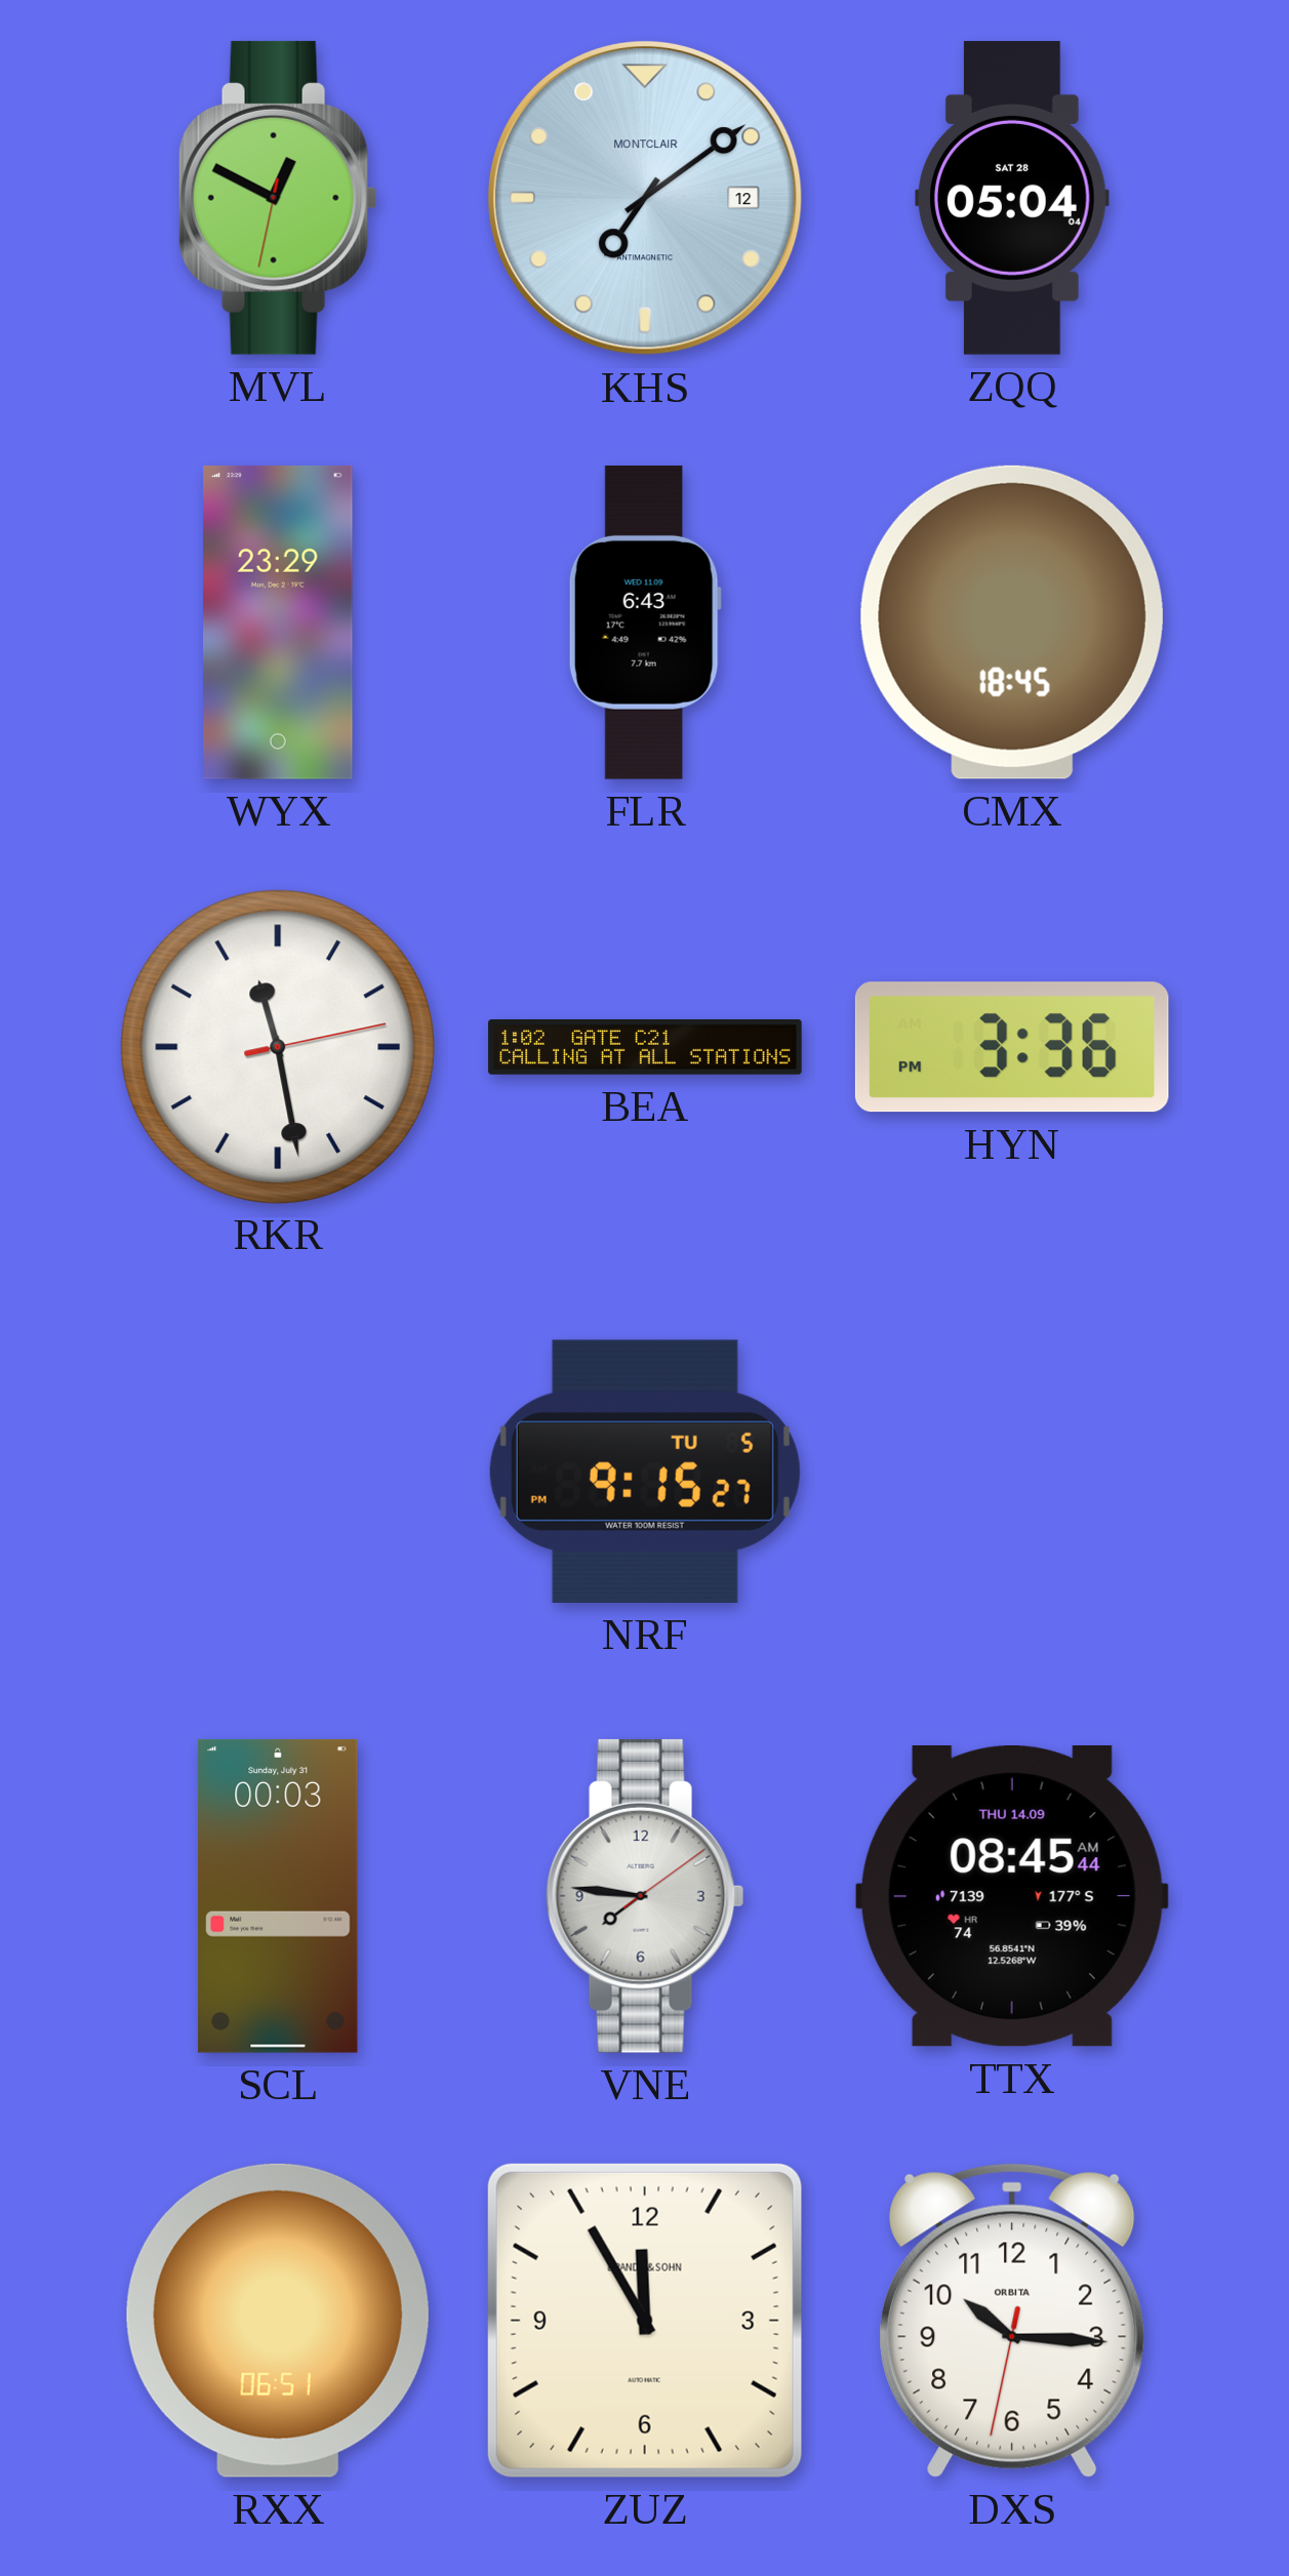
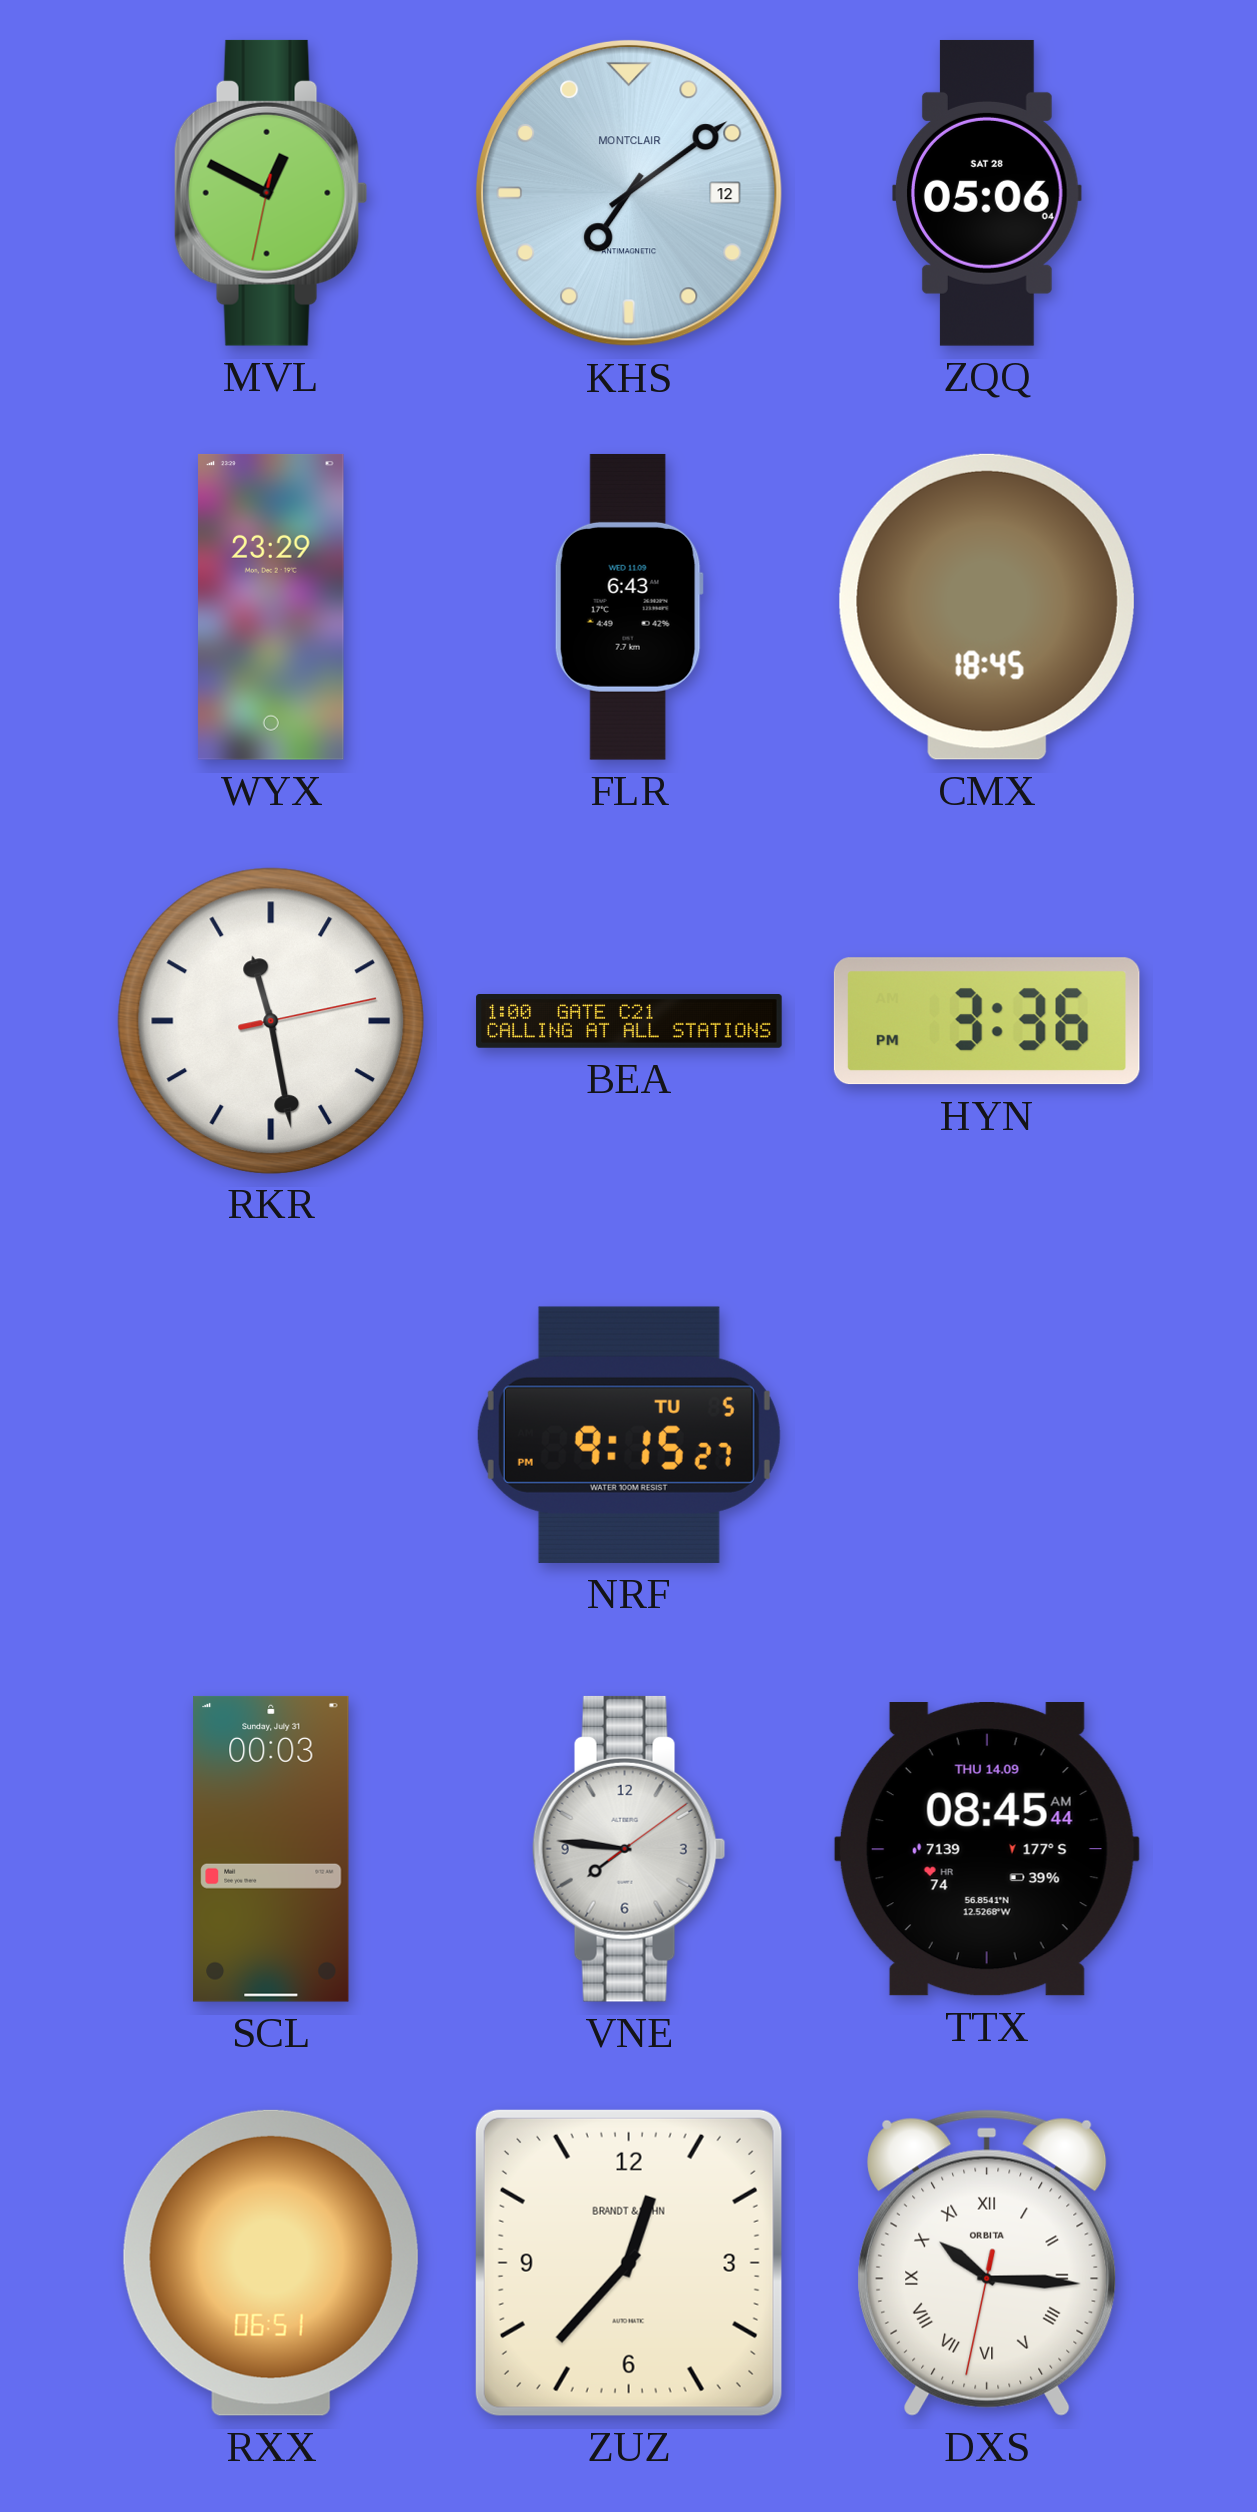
ZQQ: 05:04 -> 05:06 (987, 193)
BEA: 1:02 -> 1:00 (629, 1022)
ZUZ: 11:55 -> 12:37 (629, 2263)
DXS numerals: Arabic -> Roman (987, 2263)
